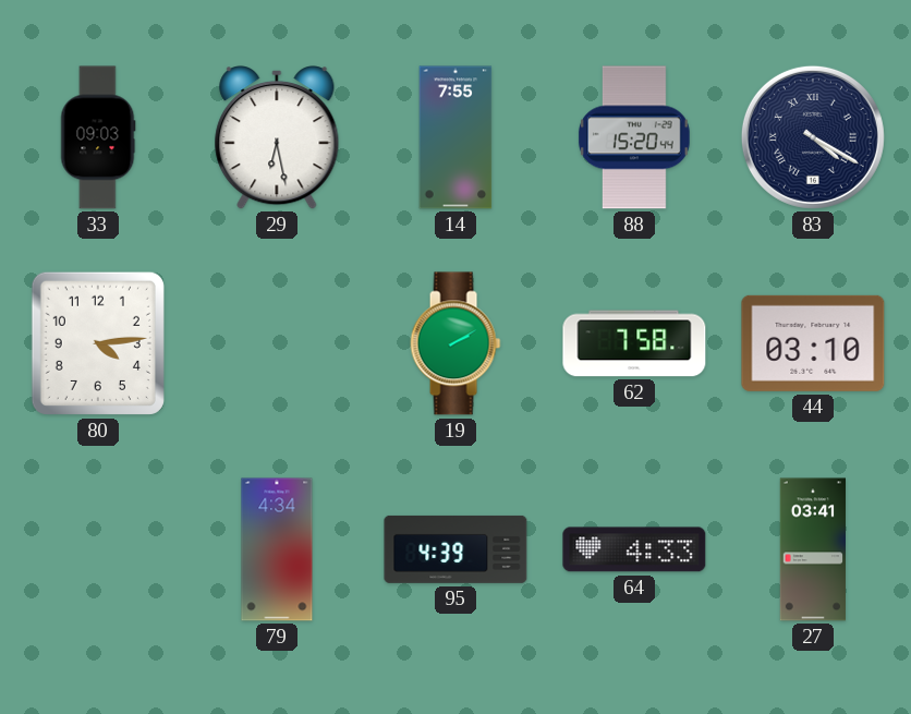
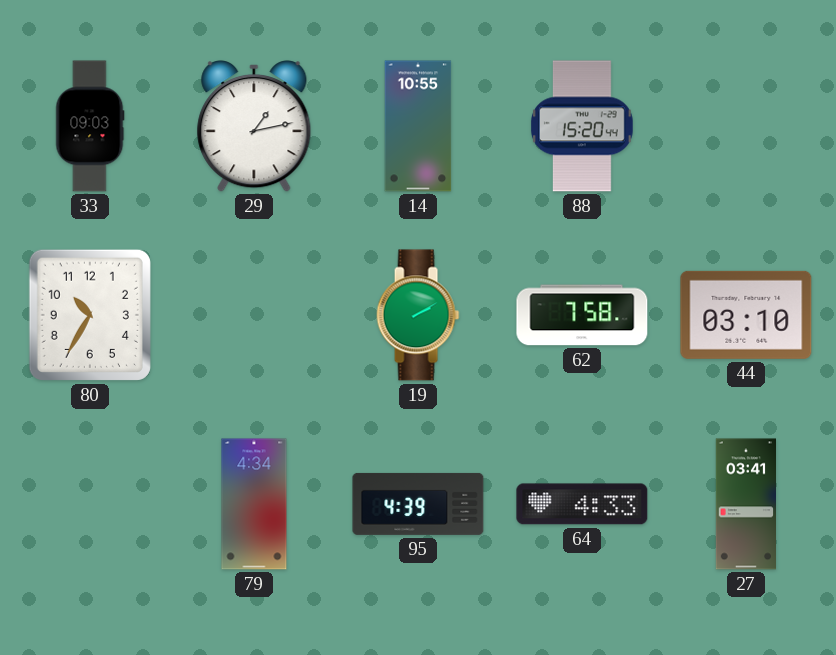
29: 6:28 -> 1:13 (254, 126)
14: 7:55 -> 10:55 (418, 126)
83: 4:20 -> none (813, 137)
80: 4:14 -> 10:35 (90, 315)
